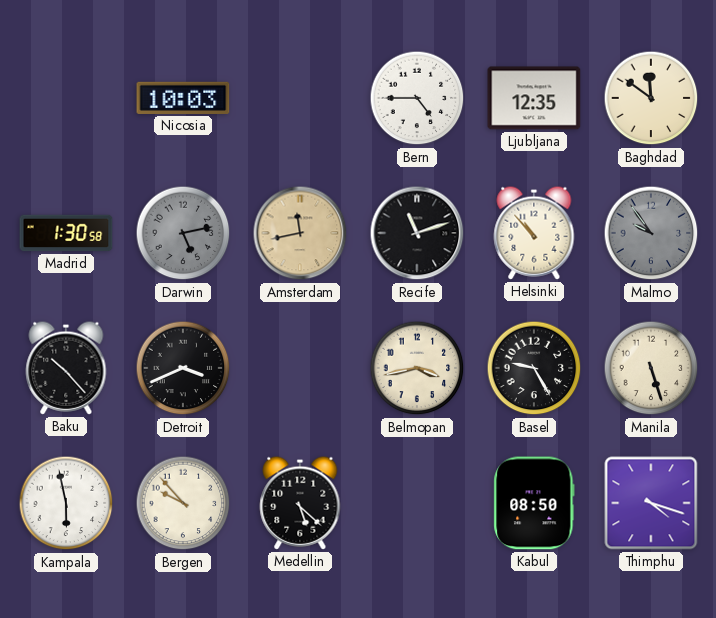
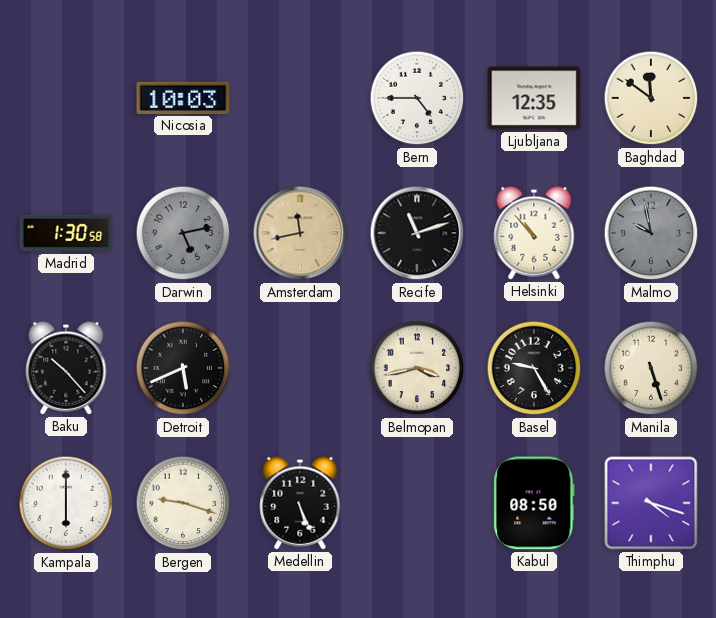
Malmo: 9:54 -> 9:58 (651, 233)
Detroit: 3:41 -> 5:41 (183, 368)
Kampala: 5:58 -> 6:00 (66, 503)
Bergen: 9:53 -> 9:18 (183, 503)
Medellin: 5:22 -> 5:26 (300, 503)
